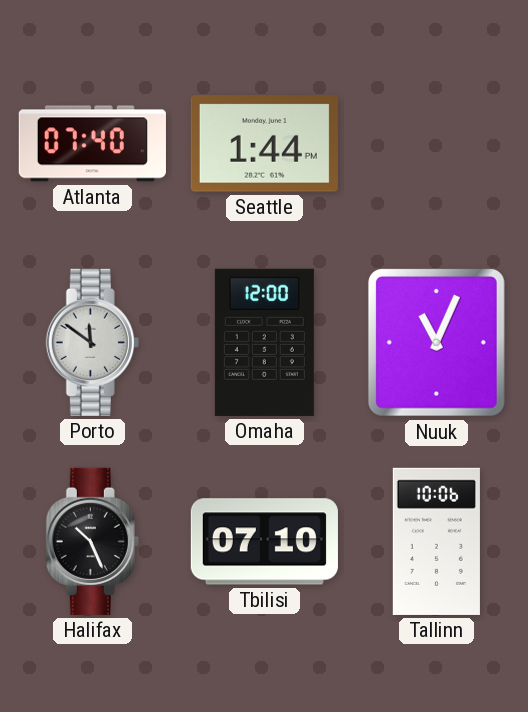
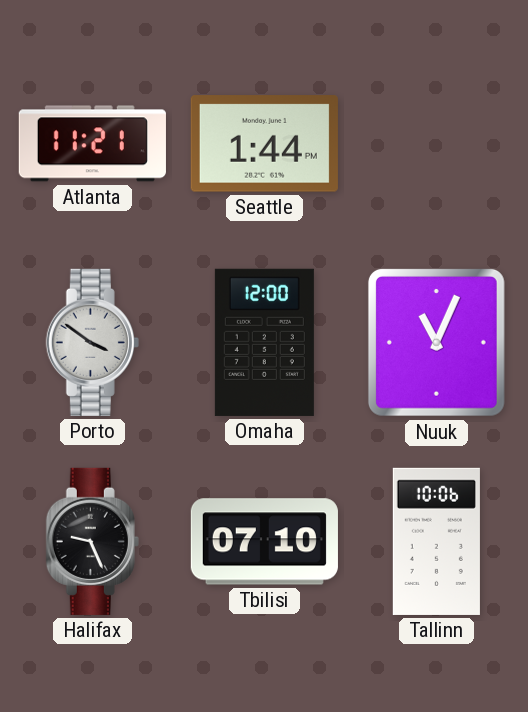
Atlanta: 07:40 -> 11:21 (92, 144)
Porto: 11:51 -> 3:51 (92, 342)
Halifax: 10:26 -> 9:26 (92, 541)
